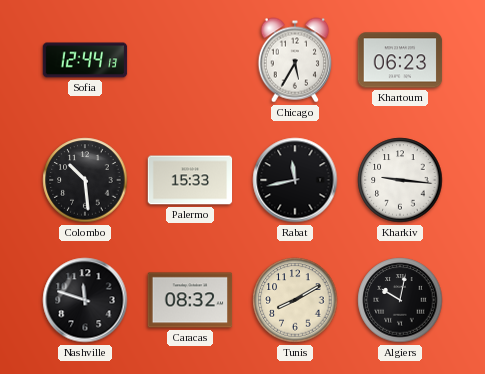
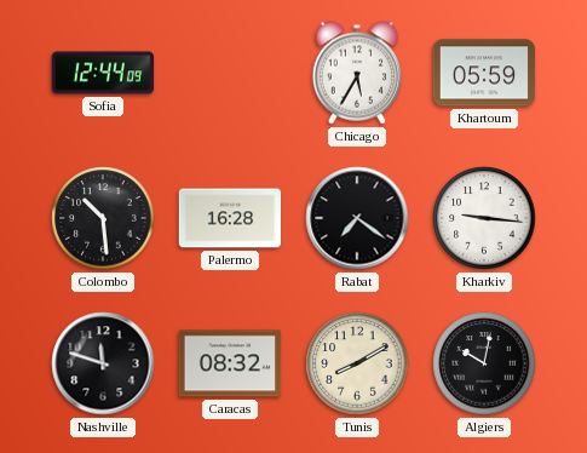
Sofia: 12:44:13 -> 12:44:09 (103, 73)
Khartoum: 06:23 -> 05:59 (484, 73)
Palermo: 15:33 -> 16:28 (230, 218)
Rabat: 11:43 -> 7:21 (357, 218)
